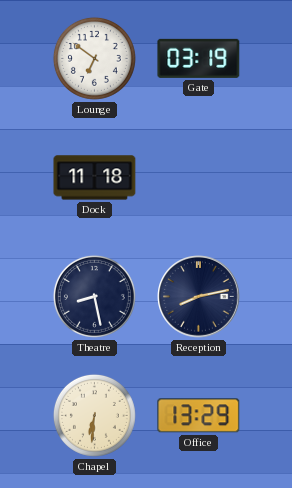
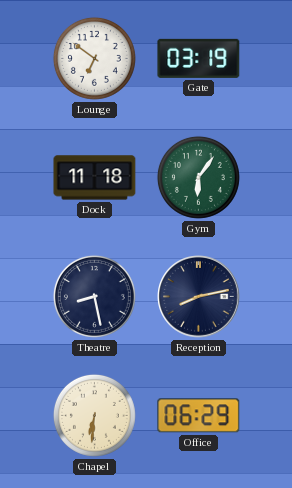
Gym: none -> 6:06 (198, 177)
Office: 13:29 -> 06:29 (199, 416)
